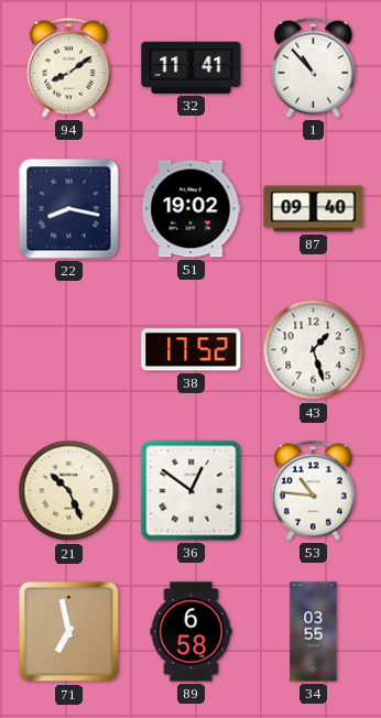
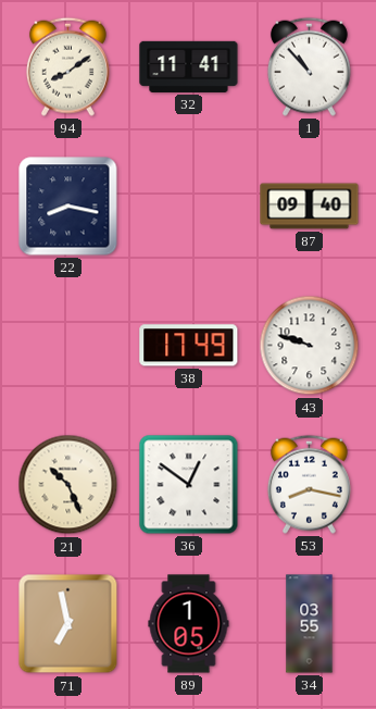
51: 19:02 -> none (192, 209)
38: 17:52 -> 17:49 (189, 346)
43: 1:27 -> 9:48 (310, 346)
53: 10:46 -> 8:17 (309, 484)
89: 6:58 -> 1:05 (189, 624)
